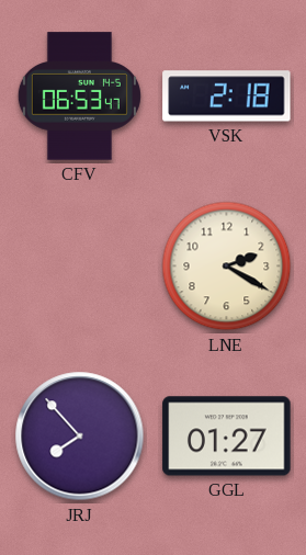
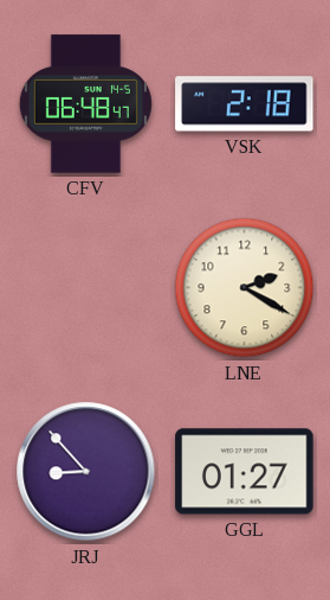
CFV: 06:53 -> 06:48 (85, 104)
JRJ: 7:53 -> 8:53 (86, 472)
